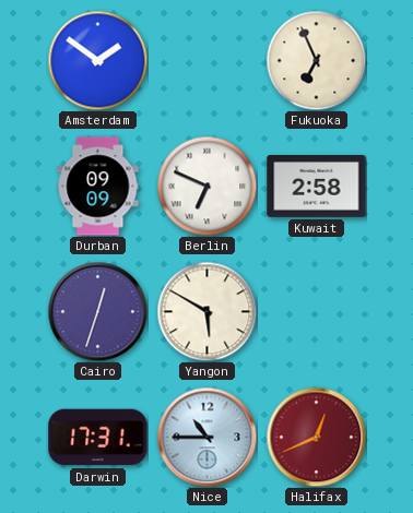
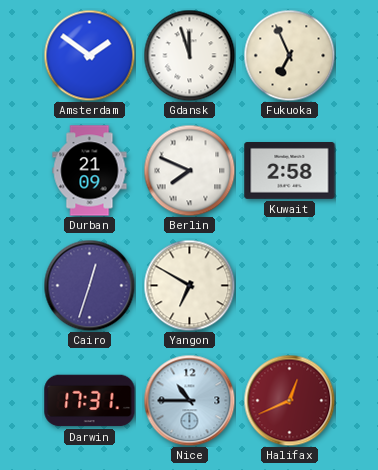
Gdansk: none -> 11:57 (189, 55)
Durban: 09:09 -> 21:09 (90, 171)
Berlin: 6:49 -> 7:49 (189, 170)
Yangon: 5:50 -> 6:50 (189, 285)
